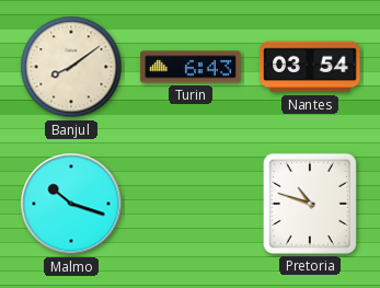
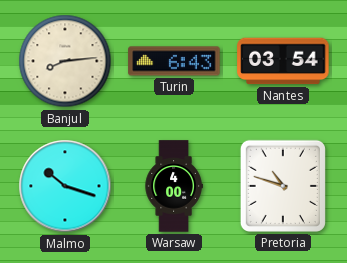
Banjul: 8:09 -> 8:14 (65, 61)
Warsaw: none -> 4:00 (174, 186)
